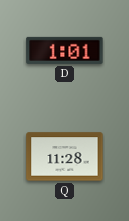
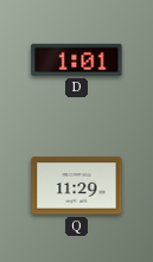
Q: 11:28 -> 11:29 (77, 186)
